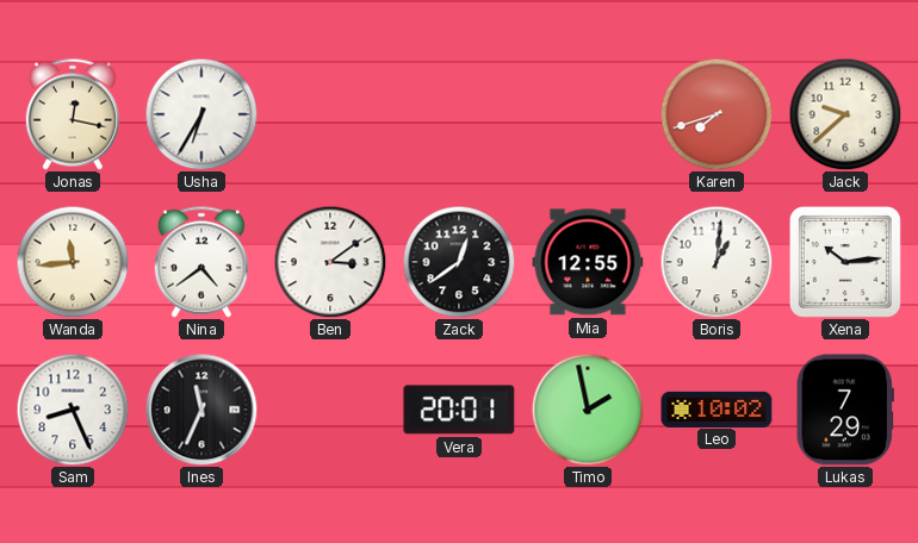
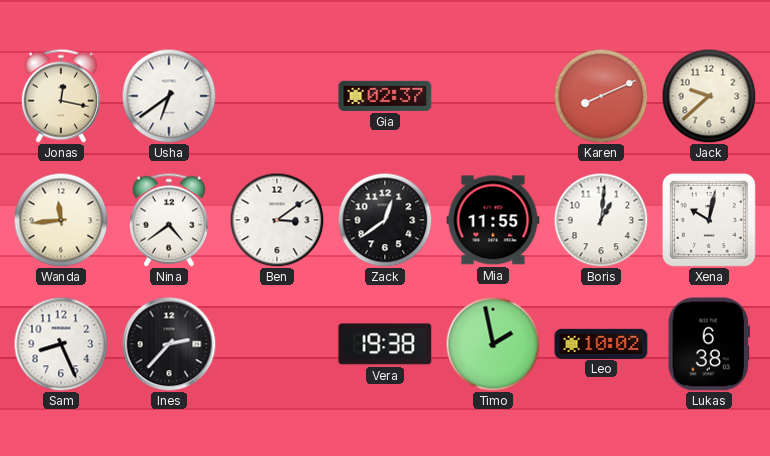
Usha: 6:35 -> 6:39 (169, 96)
Gia: none -> 02:37 (385, 96)
Karen: 7:42 -> 8:11 (601, 96)
Mia: 12:55 -> 11:55 (493, 220)
Xena: 10:14 -> 10:02 (709, 220)
Ines: 11:34 -> 2:37 (169, 344)
Vera: 20:01 -> 19:38 (385, 344)
Lukas: 7:29 -> 6:38 (709, 344)
